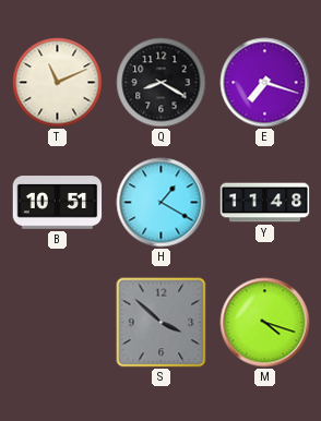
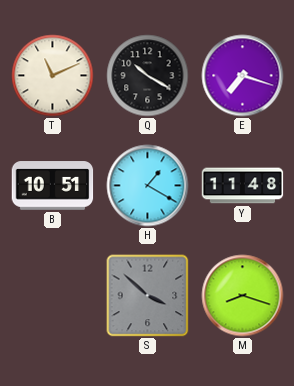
Q: 8:20 -> 10:20 (148, 76)
M: 4:18 -> 8:18 (243, 296)
